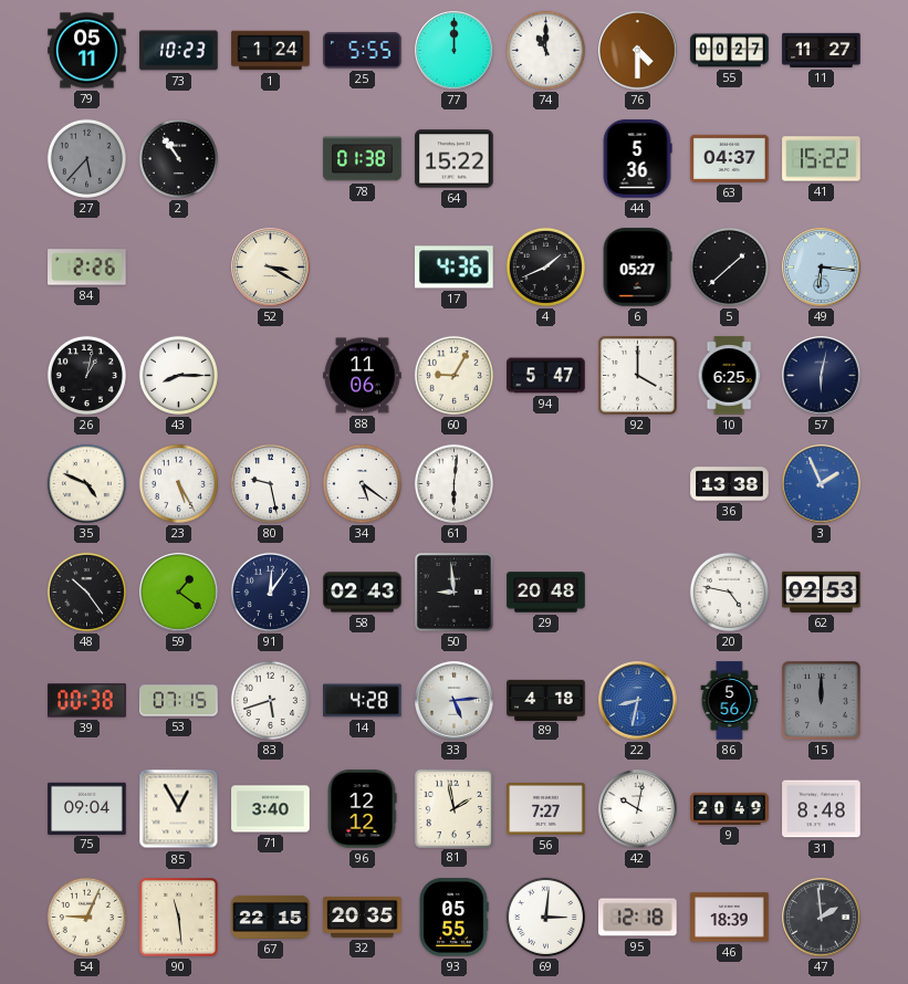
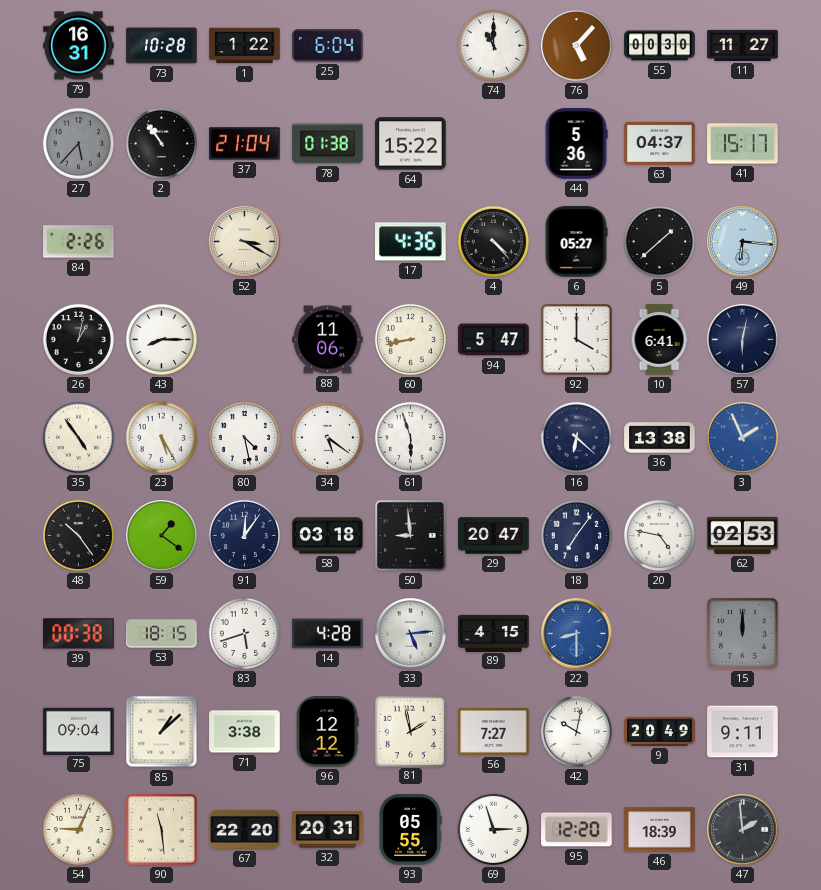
79: 05:11 -> 16:31 (79, 46)
73: 10:23 -> 10:28 (162, 46)
1: 1:24 -> 1:22 (245, 46)
25: 5:55 -> 6:04 (328, 46)
77: 12:00 -> none (455, 51)
76: 4:30 -> 5:07 (577, 46)
55: 00:27 -> 00:30 (660, 46)
37: none -> 21:04 (245, 144)
41: 15:22 -> 15:17 (743, 144)
4: 1:41 -> 4:23 (493, 241)
60: 9:05 -> 8:43 (410, 339)
10: 6:25 -> 6:41 (659, 340)
35: 4:49 -> 4:54 (78, 437)
80: 9:28 -> 4:28 (244, 437)
61: 6:01 -> 5:57 (410, 437)
16: none -> 6:22 (576, 437)
58: 02:43 -> 03:18 (328, 536)
29: 20:48 -> 20:47 (494, 536)
18: none -> 7:06 (576, 535)
53: 07:15 -> 18:15 (162, 634)
89: 4:18 -> 4:15 (494, 633)
22: 8:32 -> 8:30 (577, 634)
86: 5:56 -> none (730, 701)
85: 12:55 -> 1:08 (162, 732)
71: 3:40 -> 3:38 (245, 732)
31: 8:48 -> 9:11 (743, 732)
67: 22:15 -> 22:20 (245, 829)
32: 20:35 -> 20:31 (328, 830)
69: 3:01 -> 2:57 (493, 829)
95: 12:18 -> 12:20 (577, 830)
